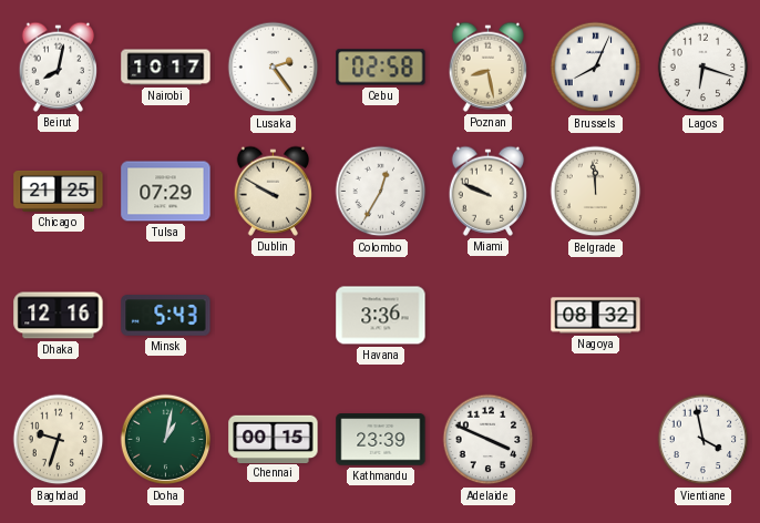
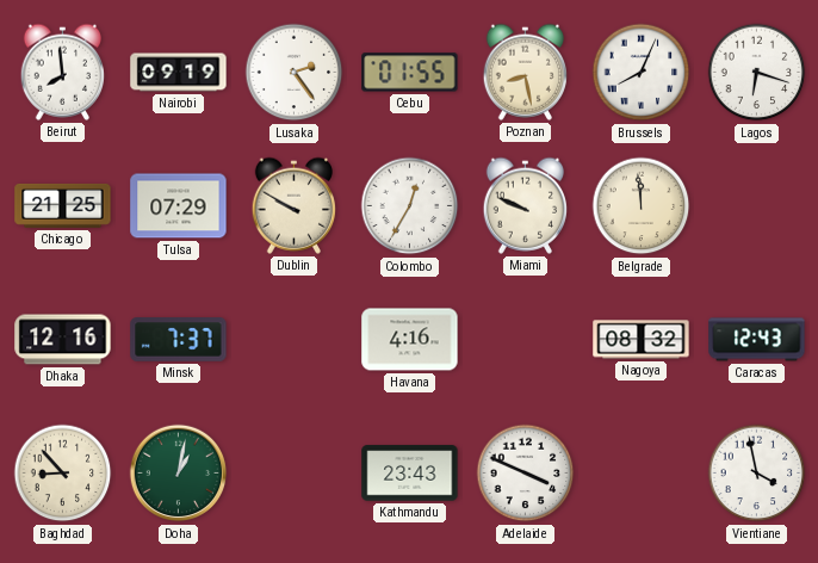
Beirut: 8:02 -> 7:59 (62, 72)
Nairobi: 10:17 -> 09:19 (179, 73)
Cebu: 02:58 -> 01:55 (410, 73)
Minsk: 5:43 -> 7:37 (179, 340)
Havana: 3:36 -> 4:16 (410, 340)
Caracas: none -> 12:43 (757, 340)
Baghdad: 9:33 -> 8:53 (63, 474)
Chennai: 00:15 -> none (274, 439)
Kathmandu: 23:39 -> 23:43 (410, 474)
